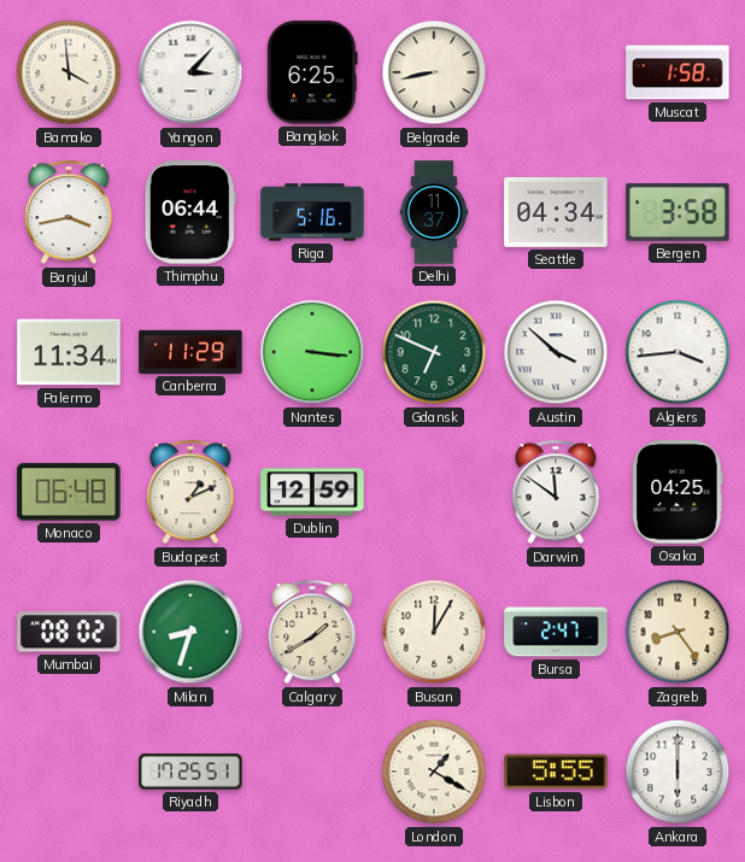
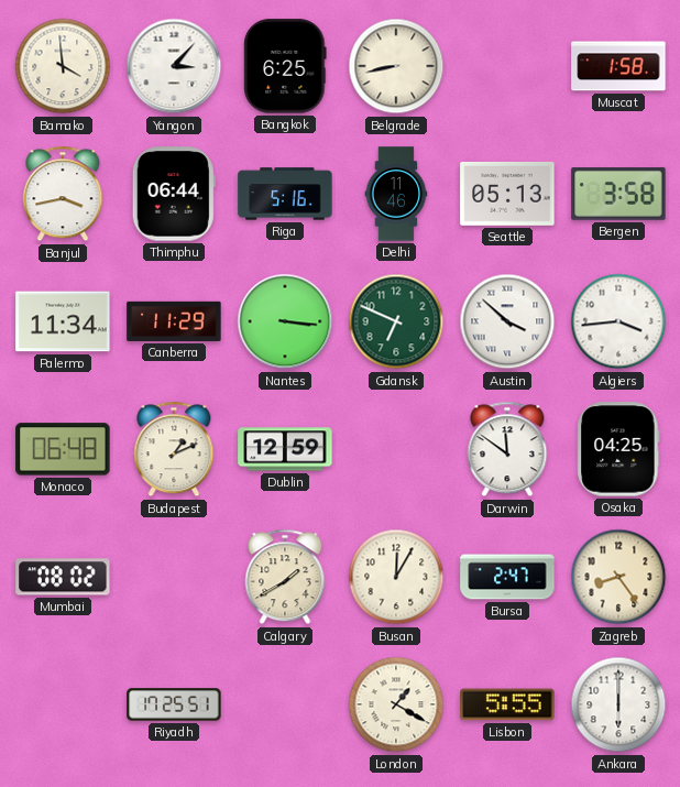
Delhi: 11:37 -> 11:46 (396, 194)
Seattle: 04:34 -> 05:13 (507, 194)
Milan: 8:33 -> none (190, 632)
